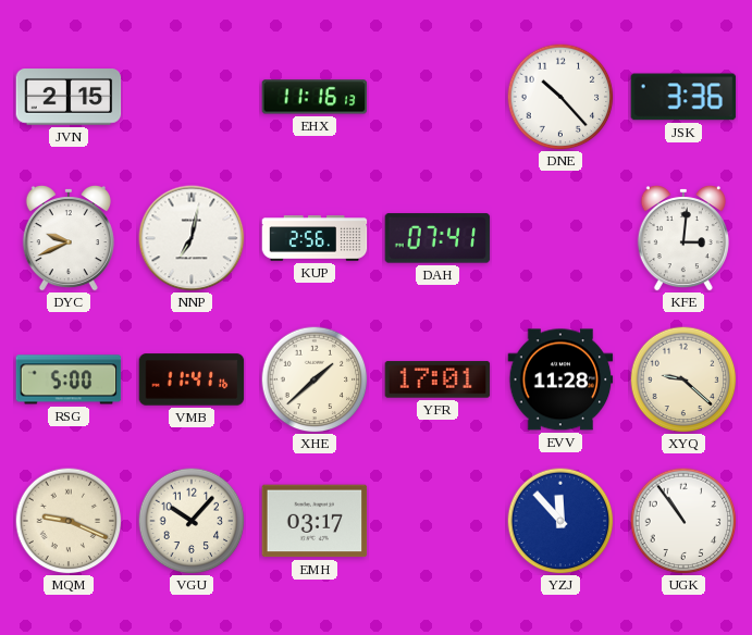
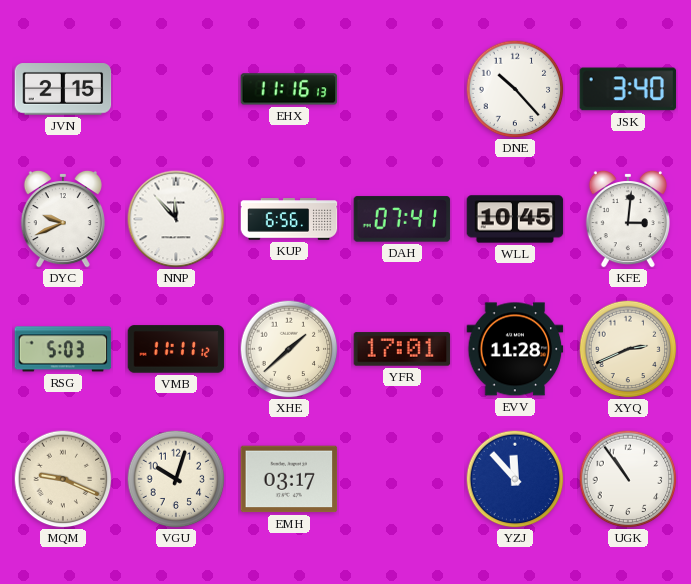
JSK: 3:36 -> 3:40 (628, 89)
NNP: 7:02 -> 11:53 (176, 219)
KUP: 2:56 -> 6:56 (289, 219)
WLL: none -> 10:45 (515, 219)
RSG: 5:00 -> 5:03 (63, 349)
VMB: 11:41 -> 11:11 (176, 349)
XYQ: 9:22 -> 2:41 (628, 349)
VGU: 10:07 -> 10:03 (176, 479)
